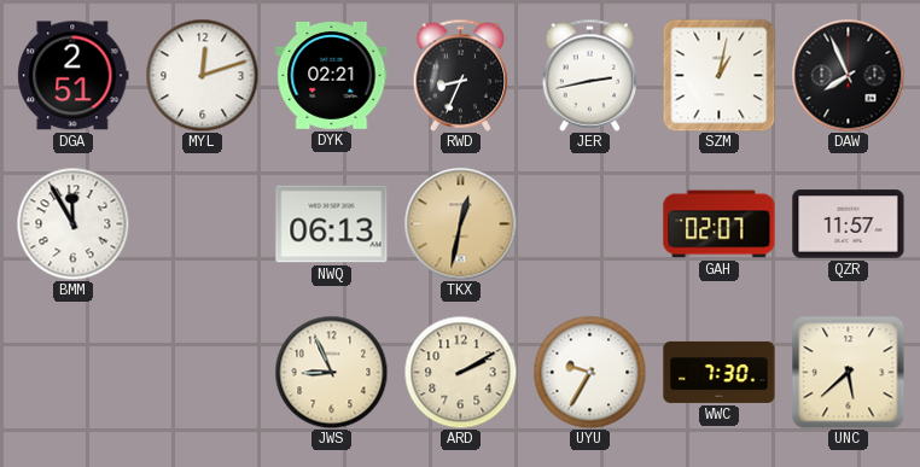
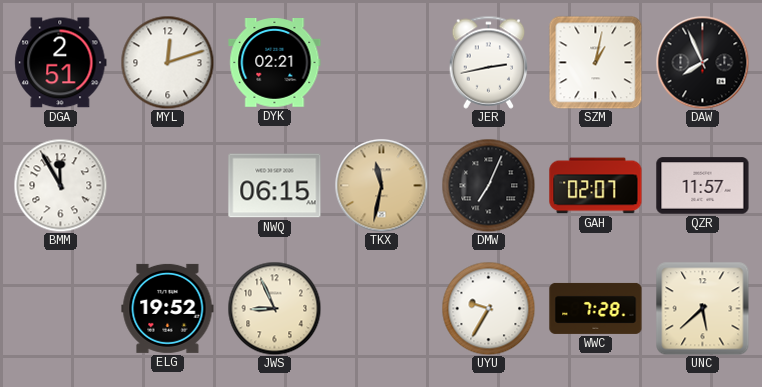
RWD: 8:34 -> none (461, 75)
NWQ: 06:13 -> 06:15 (275, 186)
TKX: 12:32 -> 11:32 (381, 185)
DMW: none -> 7:04 (488, 185)
ELG: none -> 19:52 (168, 308)
ARD: 2:10 -> none (460, 372)
WWC: 7:30 -> 7:28 (596, 308)
